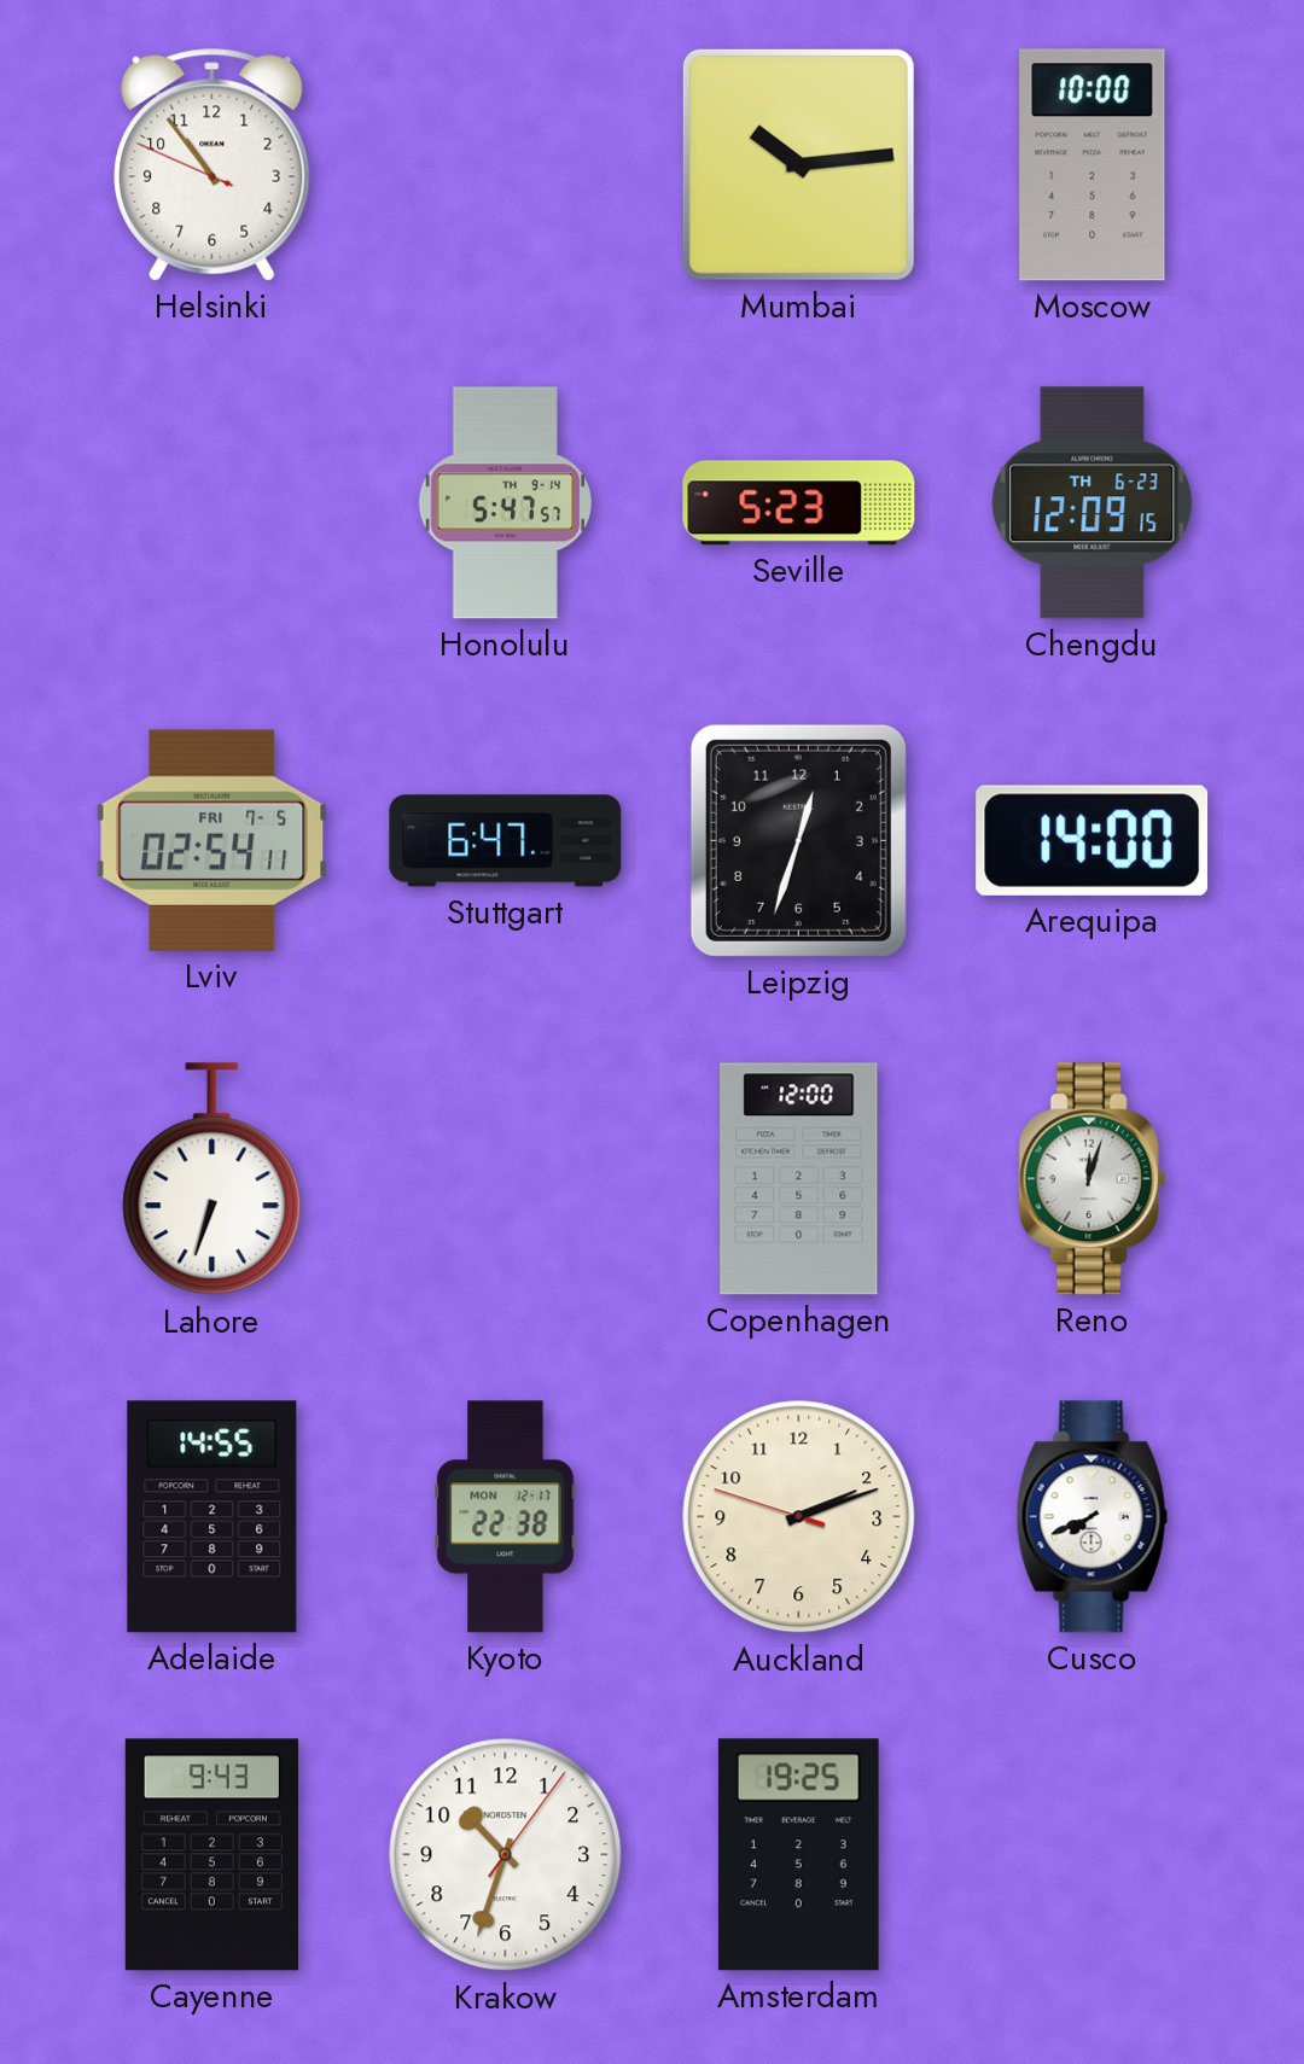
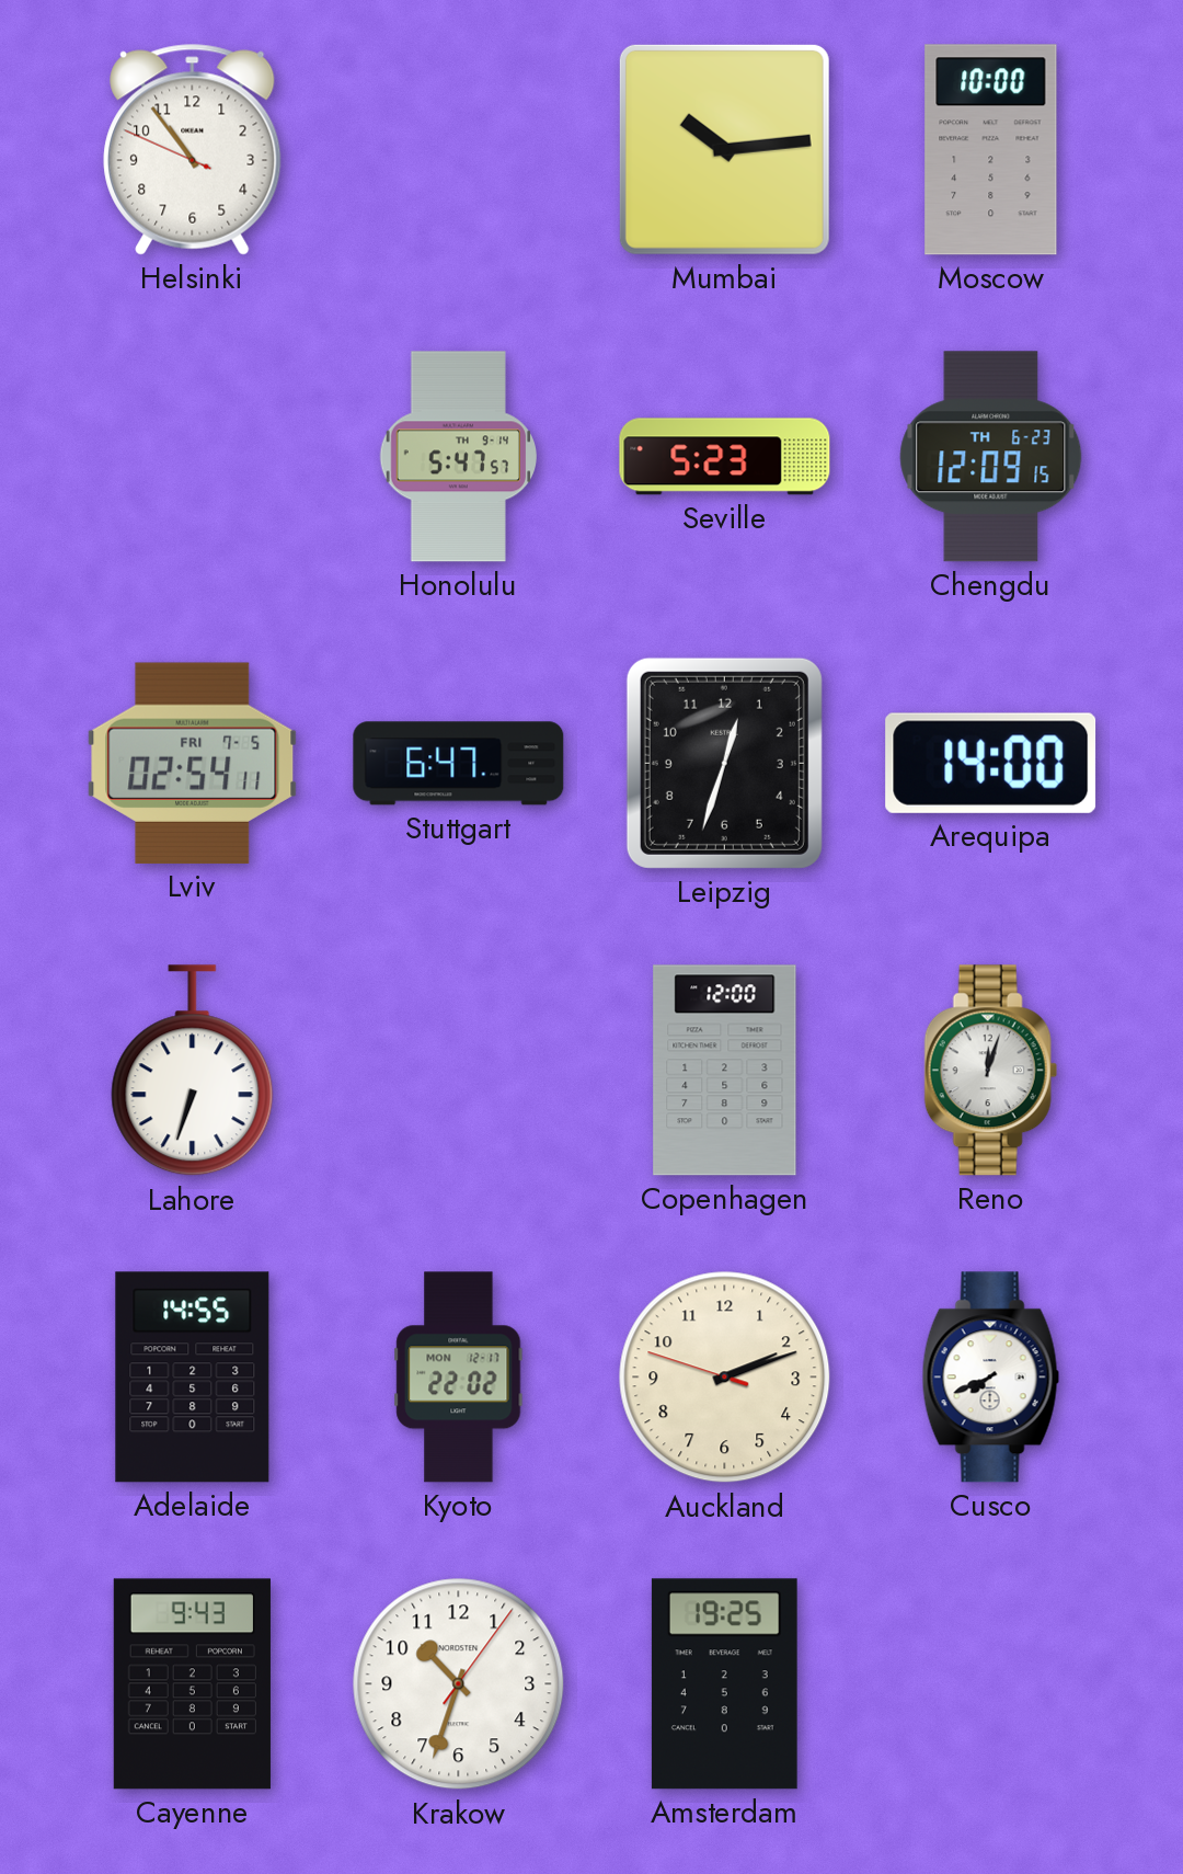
Kyoto: 22:38 -> 22:02 (459, 1378)
